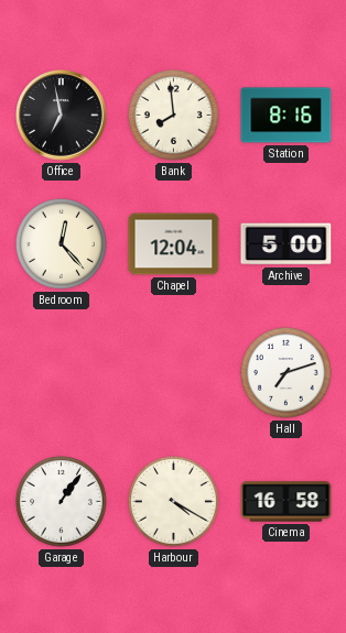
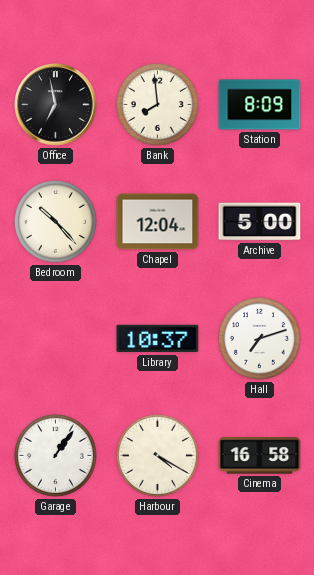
Station: 8:16 -> 8:09 (260, 105)
Bedroom: 12:23 -> 10:23 (55, 221)
Library: none -> 10:37 (158, 339)
